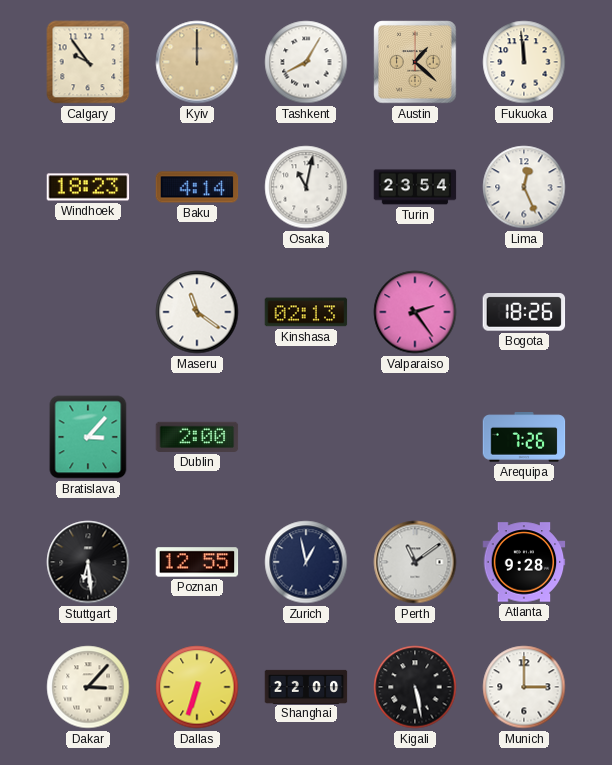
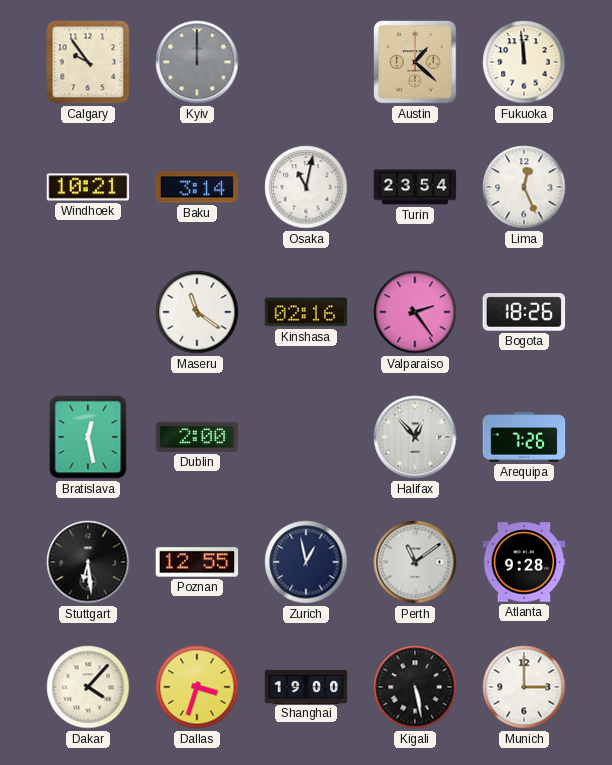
Kyiv dial: champagne -> grey (197, 62)
Tashkent: 8:05 -> none (306, 62)
Windhoek: 18:23 -> 10:21 (88, 187)
Baku: 4:14 -> 3:14 (197, 187)
Kinshasa: 02:13 -> 02:16 (306, 312)
Bratislava: 3:07 -> 12:28 (88, 437)
Halifax: none -> 12:53 (415, 437)
Dakar: 3:07 -> 4:07 (88, 687)
Dallas: 6:33 -> 3:33 (197, 687)
Shanghai: 22:00 -> 19:00 (306, 686)
